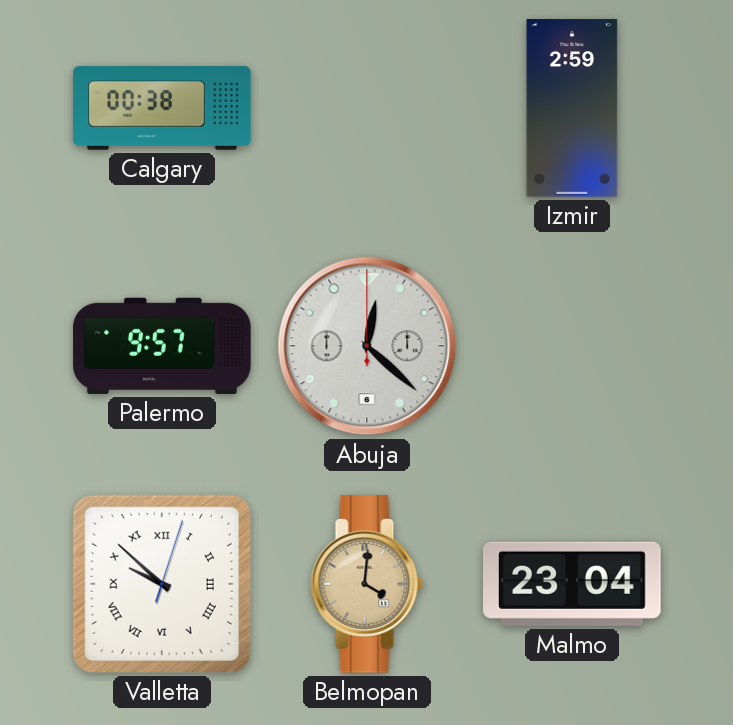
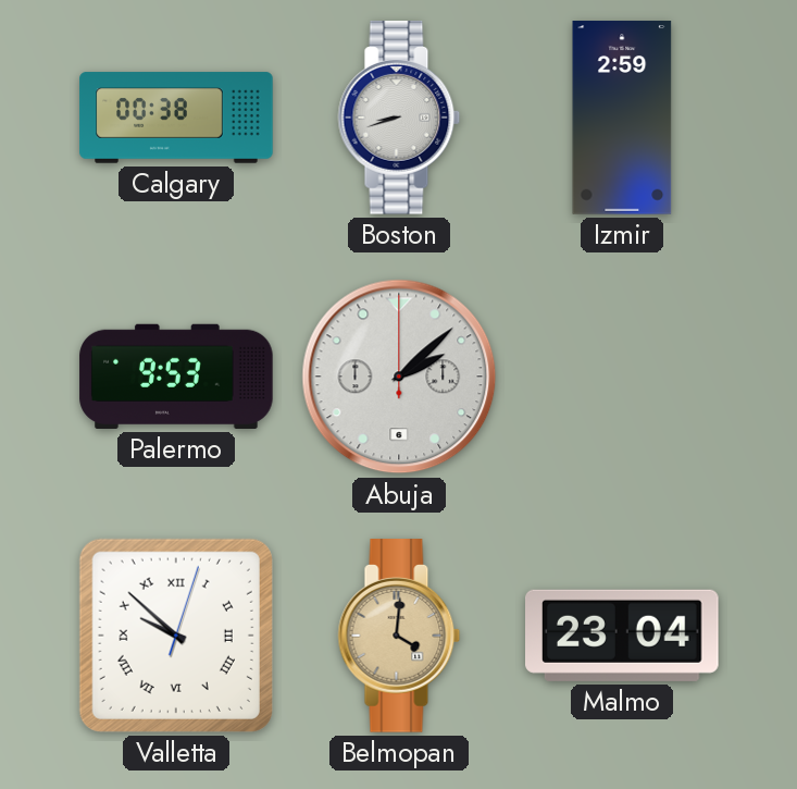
Boston: none -> 8:42 (399, 118)
Palermo: 9:57 -> 9:53 (176, 377)
Abuja: 12:22 -> 2:08 (399, 377)
